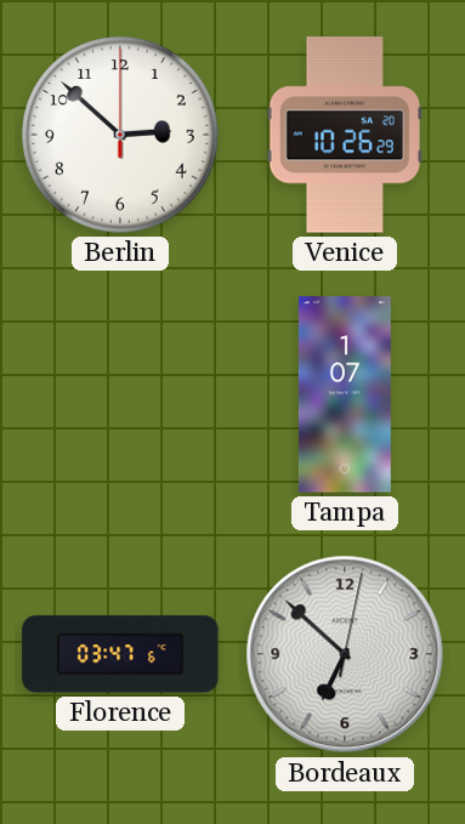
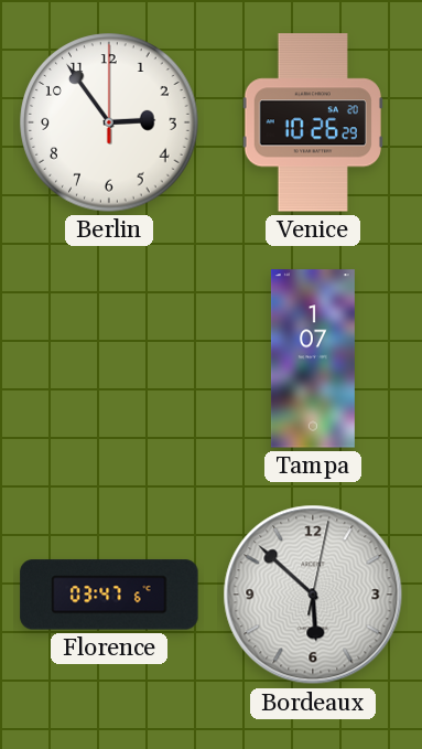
Berlin: 2:52 -> 2:54 (109, 122)
Bordeaux: 6:52 -> 5:52 (313, 595)
